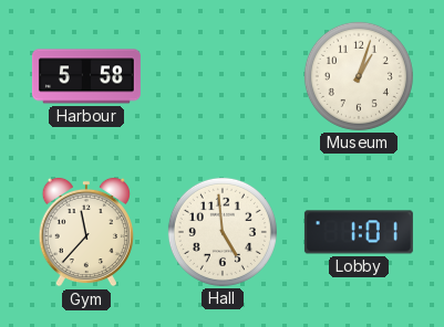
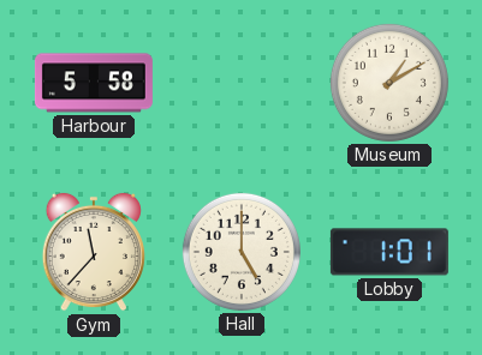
Museum: 1:03 -> 1:10 (389, 83)
Hall: 4:59 -> 5:00 (242, 252)
